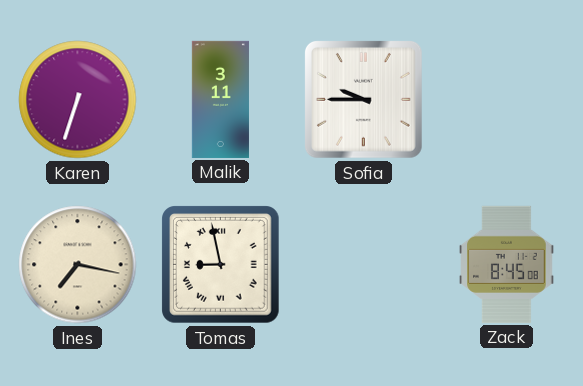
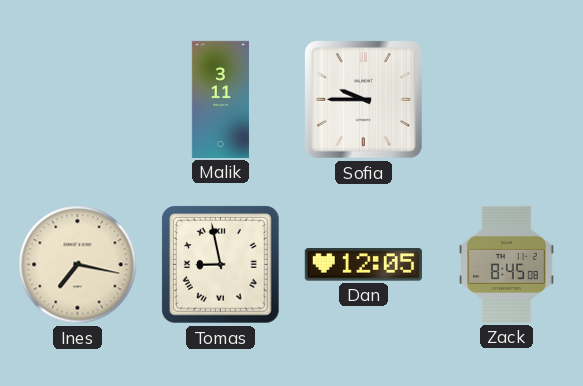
Karen: 6:33 -> none (78, 100)
Dan: none -> 12:05 (363, 265)
